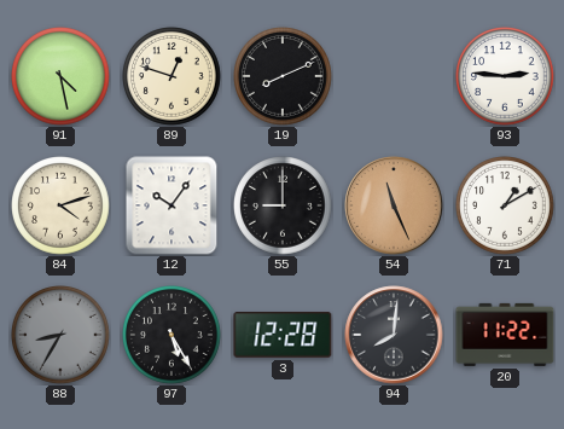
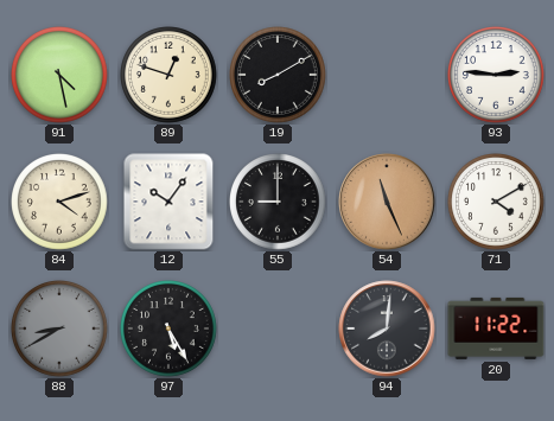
19: 8:11 -> 8:10 (279, 76)
71: 1:10 -> 4:10 (497, 203)
88: 8:35 -> 8:40 (61, 330)
3: 12:28 -> none (283, 335)
